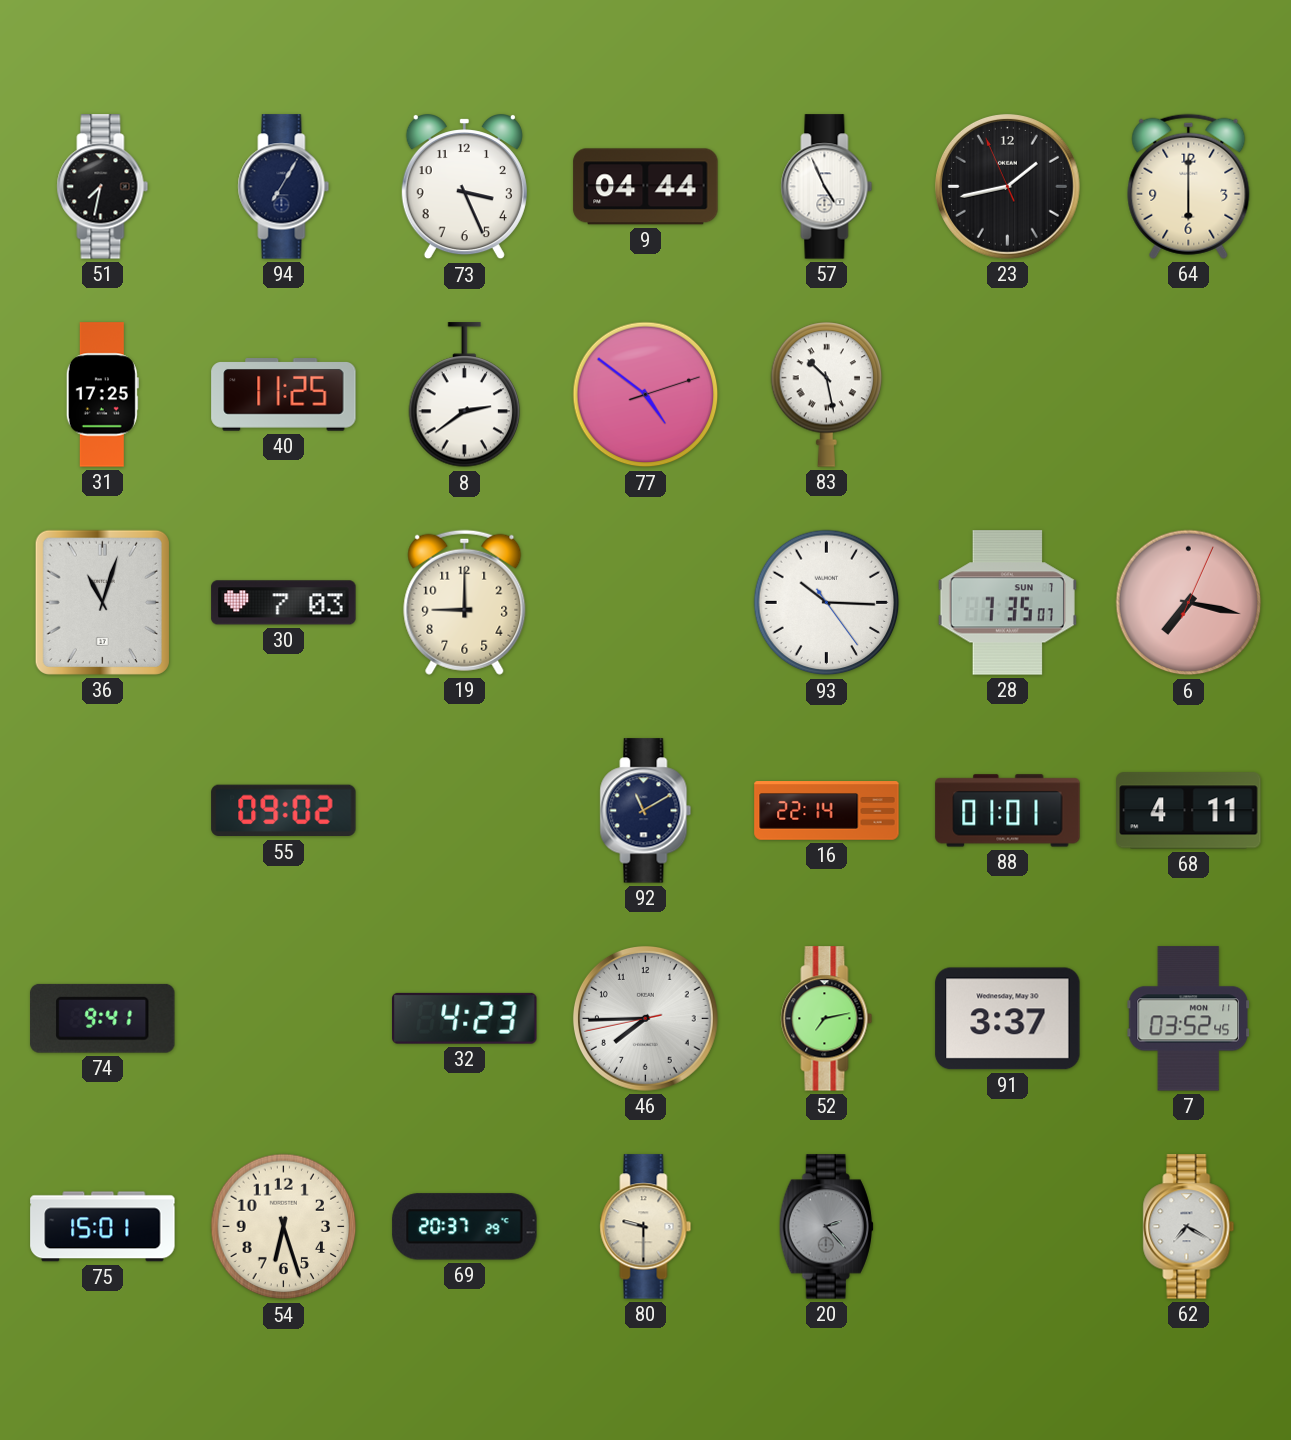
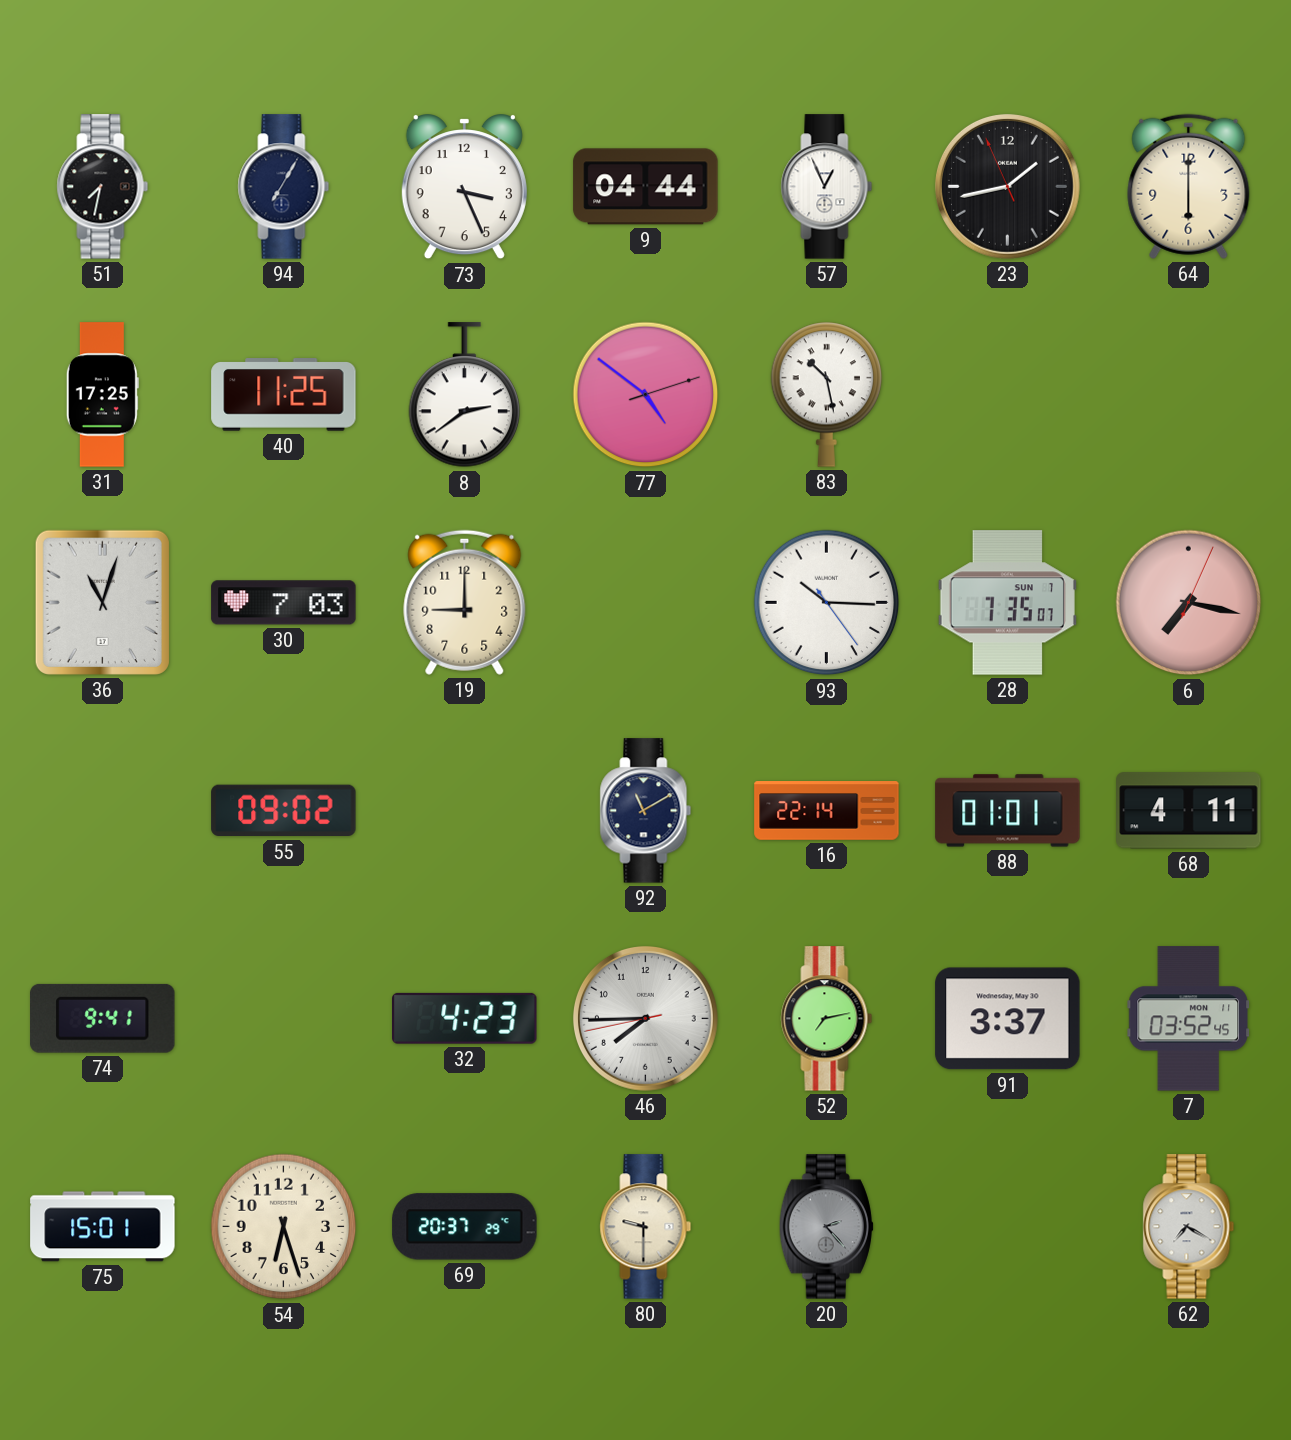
57: 4:56 -> 12:56 (827, 187)
